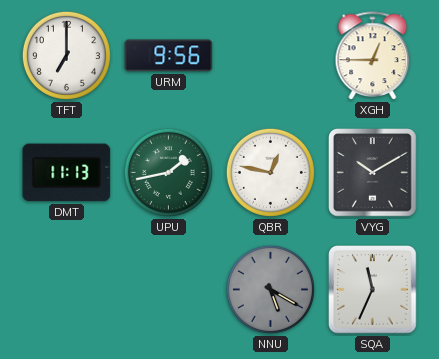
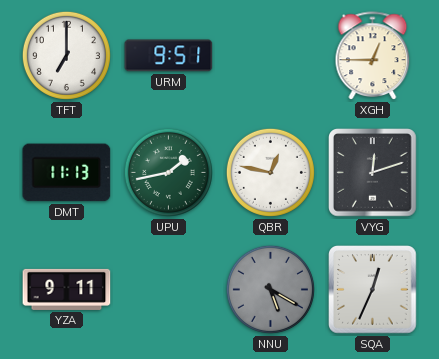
URM: 9:56 -> 9:51 (169, 56)
VYG: 10:10 -> 12:12 (373, 173)
YZA: none -> 9:11 (67, 289)
SQA: 11:34 -> 12:34 (373, 290)
